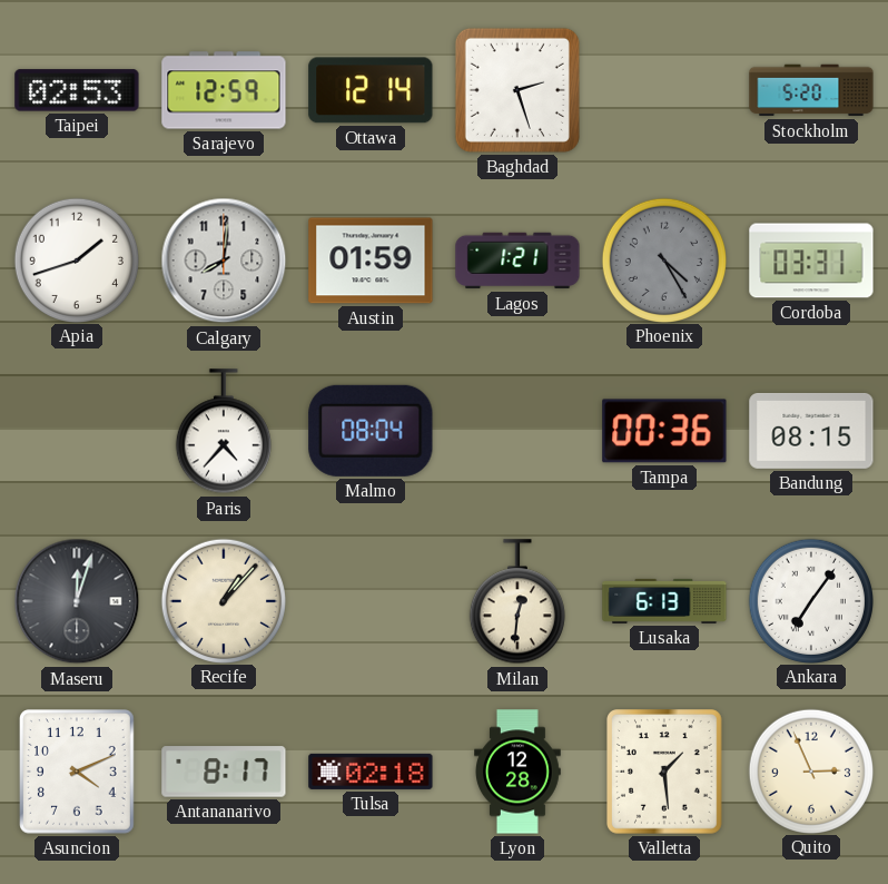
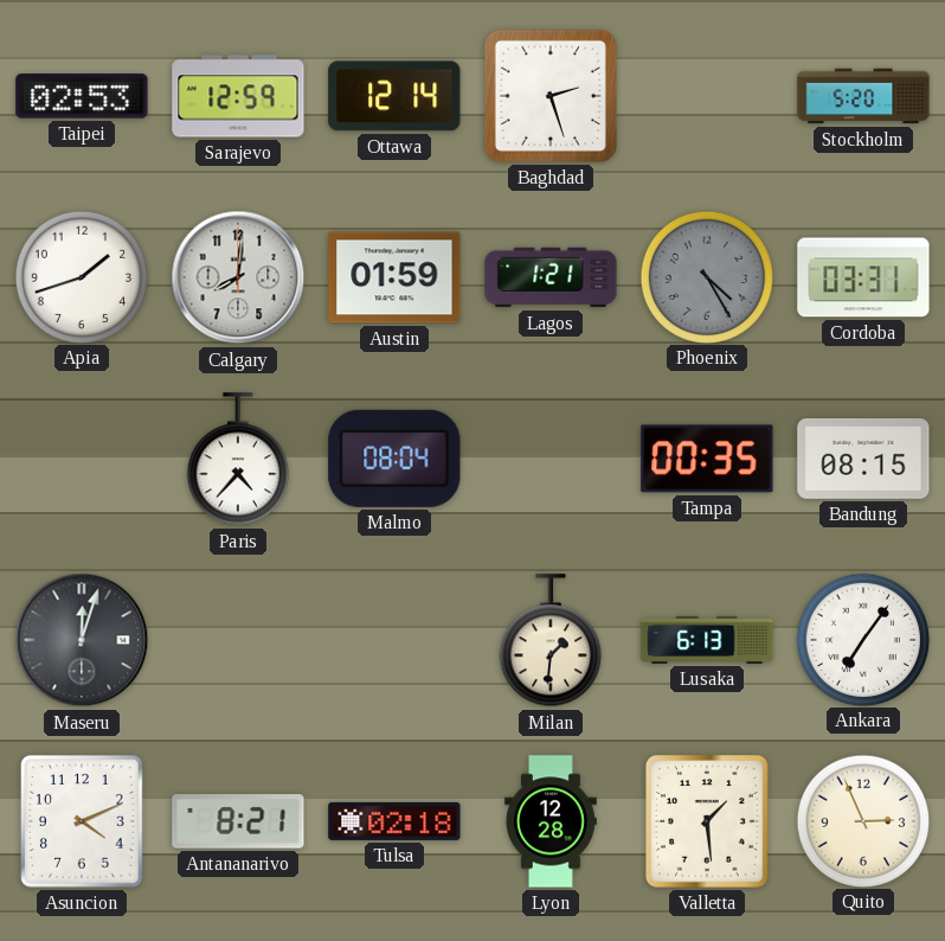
Tampa: 00:36 -> 00:35 (707, 459)
Recife: 1:07 -> none (223, 600)
Milan: 12:31 -> 1:31 (551, 641)
Antananarivo: 8:17 -> 8:21 (238, 821)
